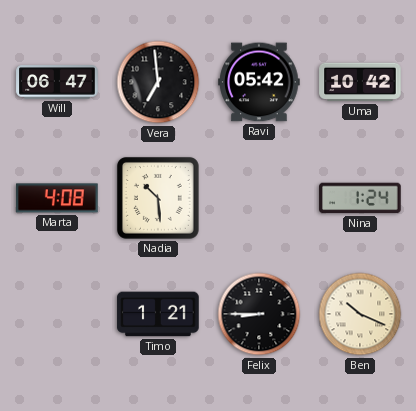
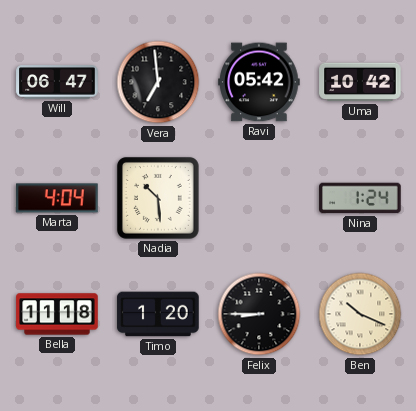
Marta: 4:08 -> 4:04 (57, 198)
Bella: none -> 11:18 (57, 314)
Timo: 1:21 -> 1:20 (158, 314)
